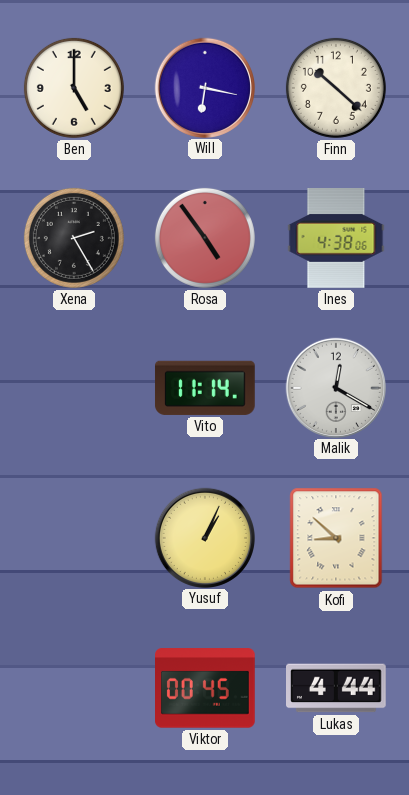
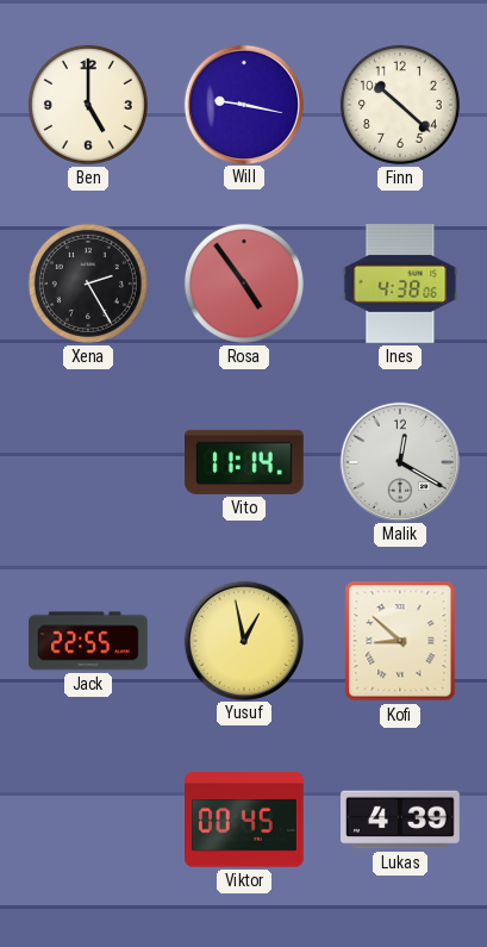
Will: 6:17 -> 9:17 (243, 104)
Jack: none -> 22:55 (88, 641)
Yusuf: 1:04 -> 12:58 (243, 640)
Lukas: 4:44 -> 4:39 (401, 820)
